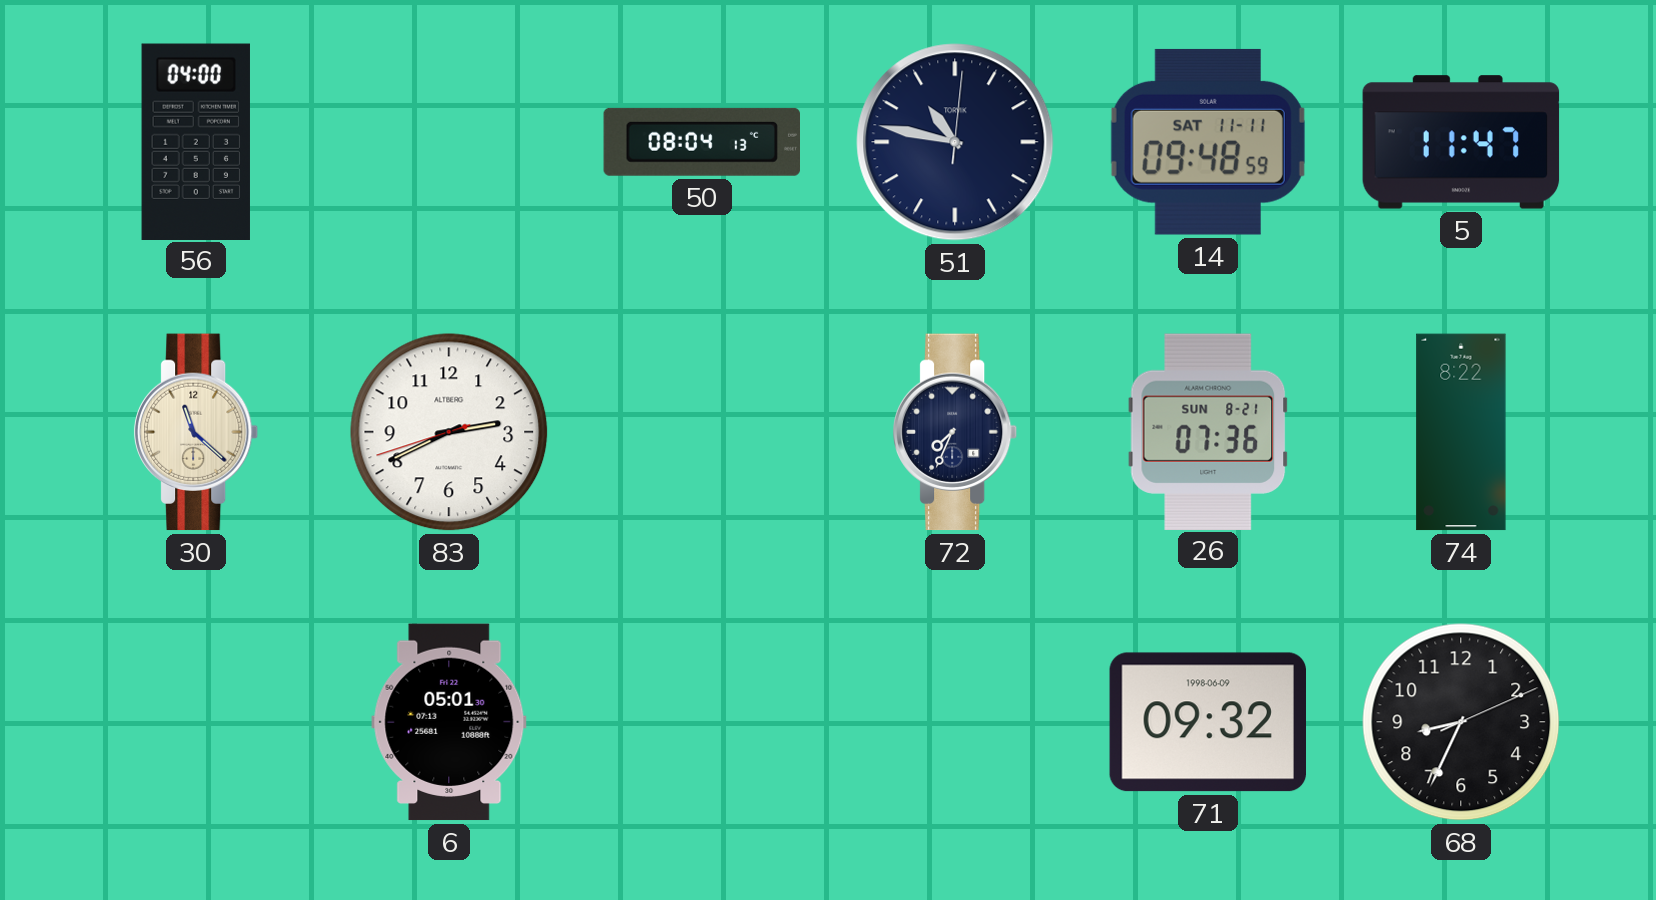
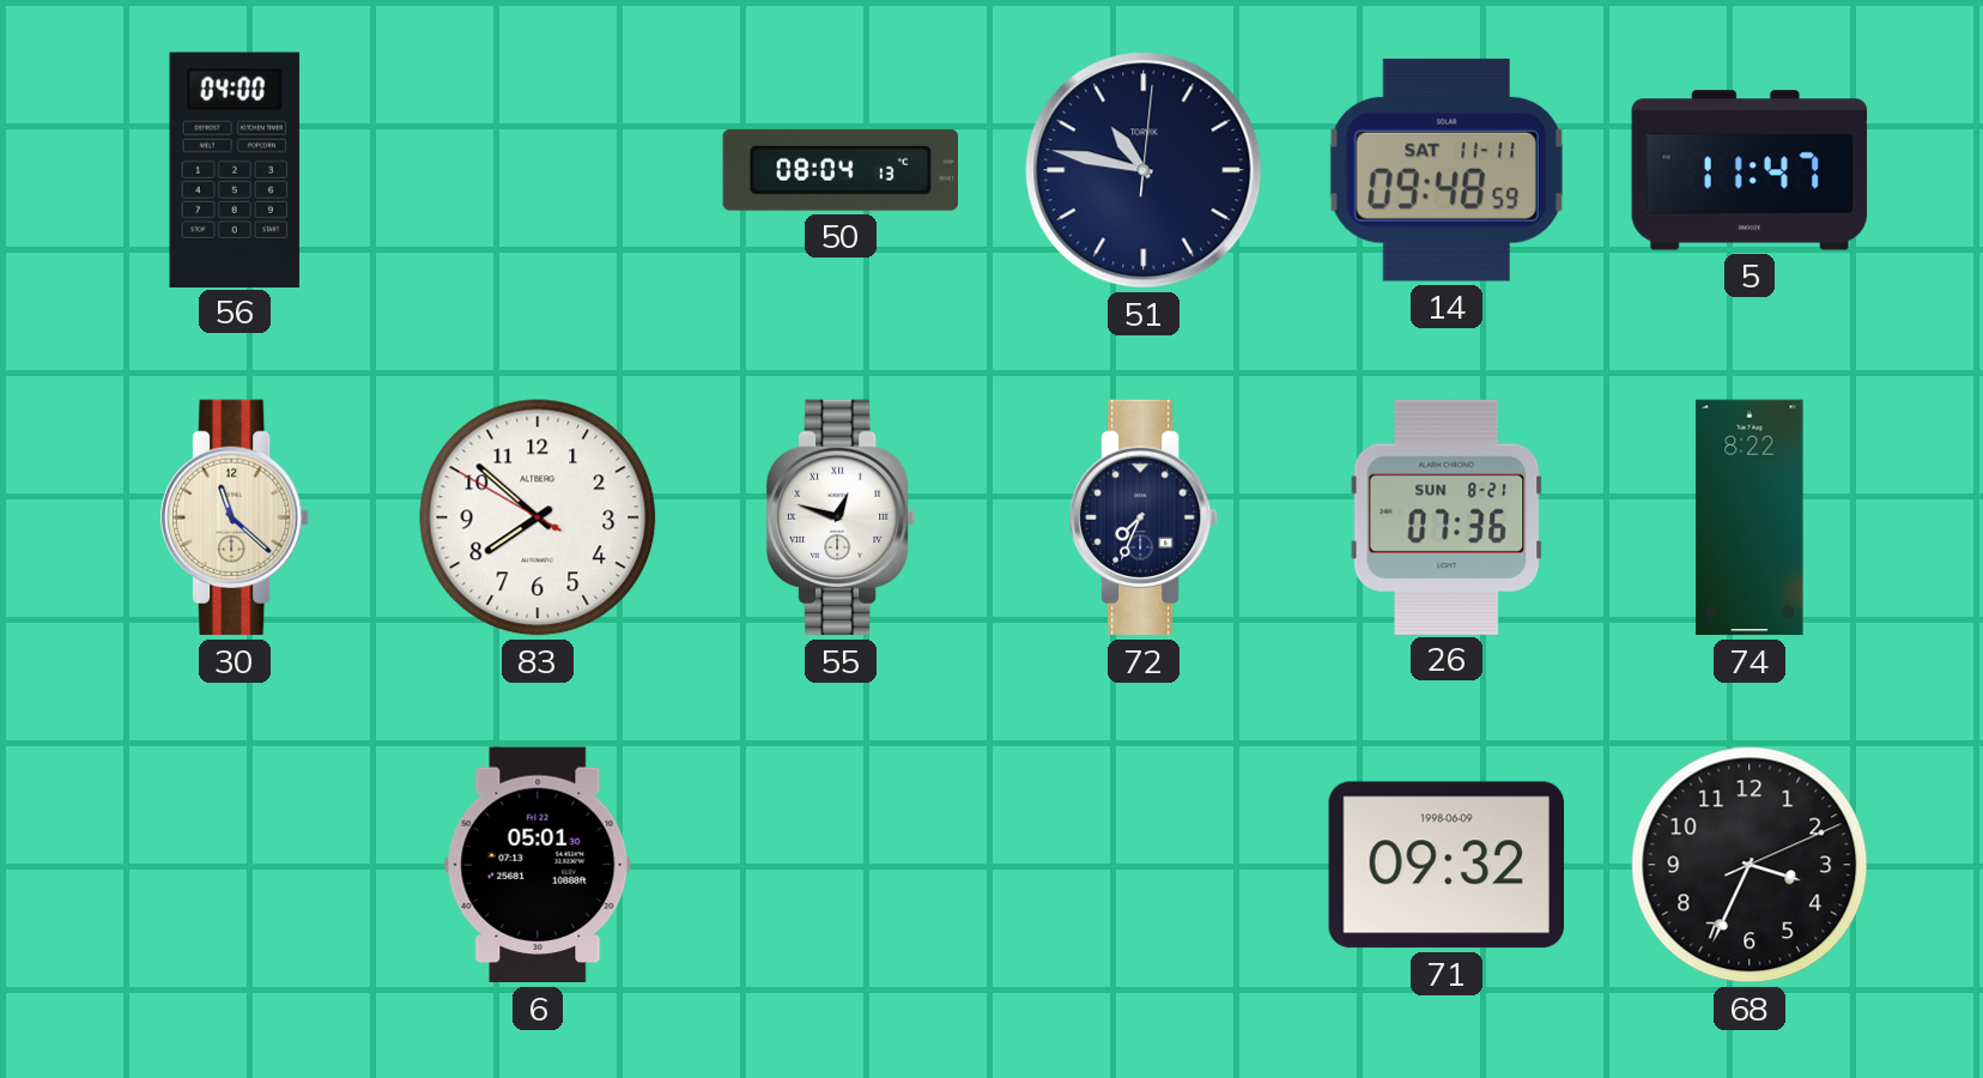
83: 2:40 -> 7:51 (538, 517)
55: none -> 12:48 (841, 517)
68: 8:34 -> 3:34 (1749, 865)
